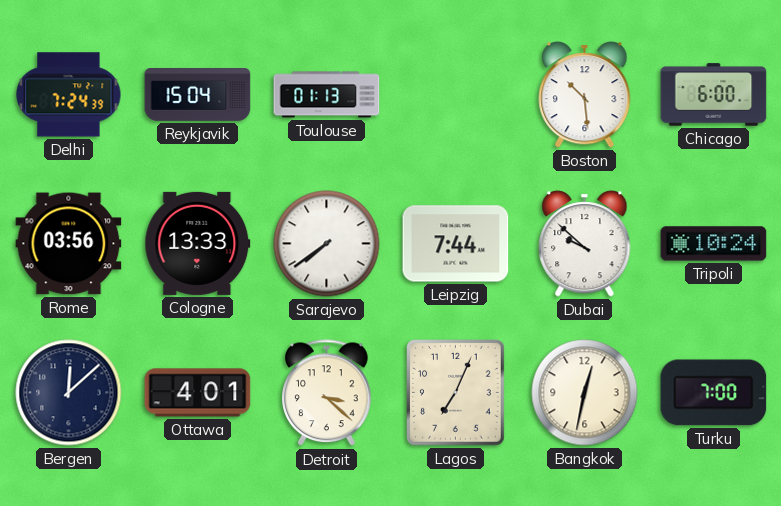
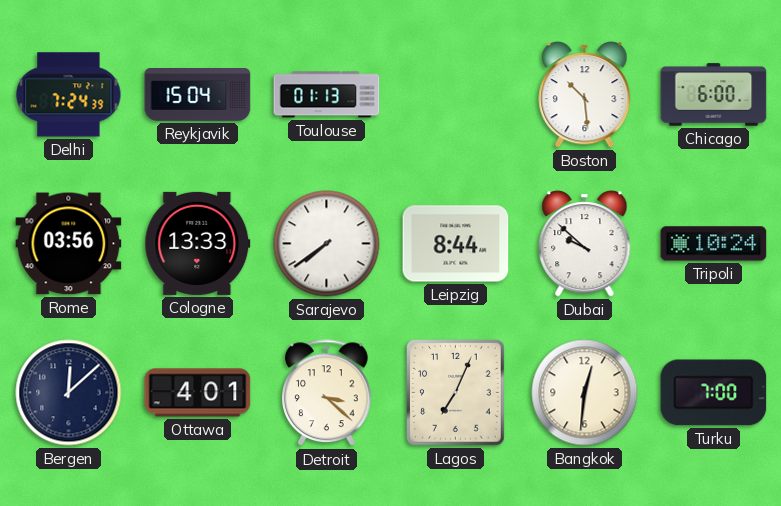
Leipzig: 7:44 -> 8:44 (456, 244)
Bangkok: 12:32 -> 12:31 (585, 393)
